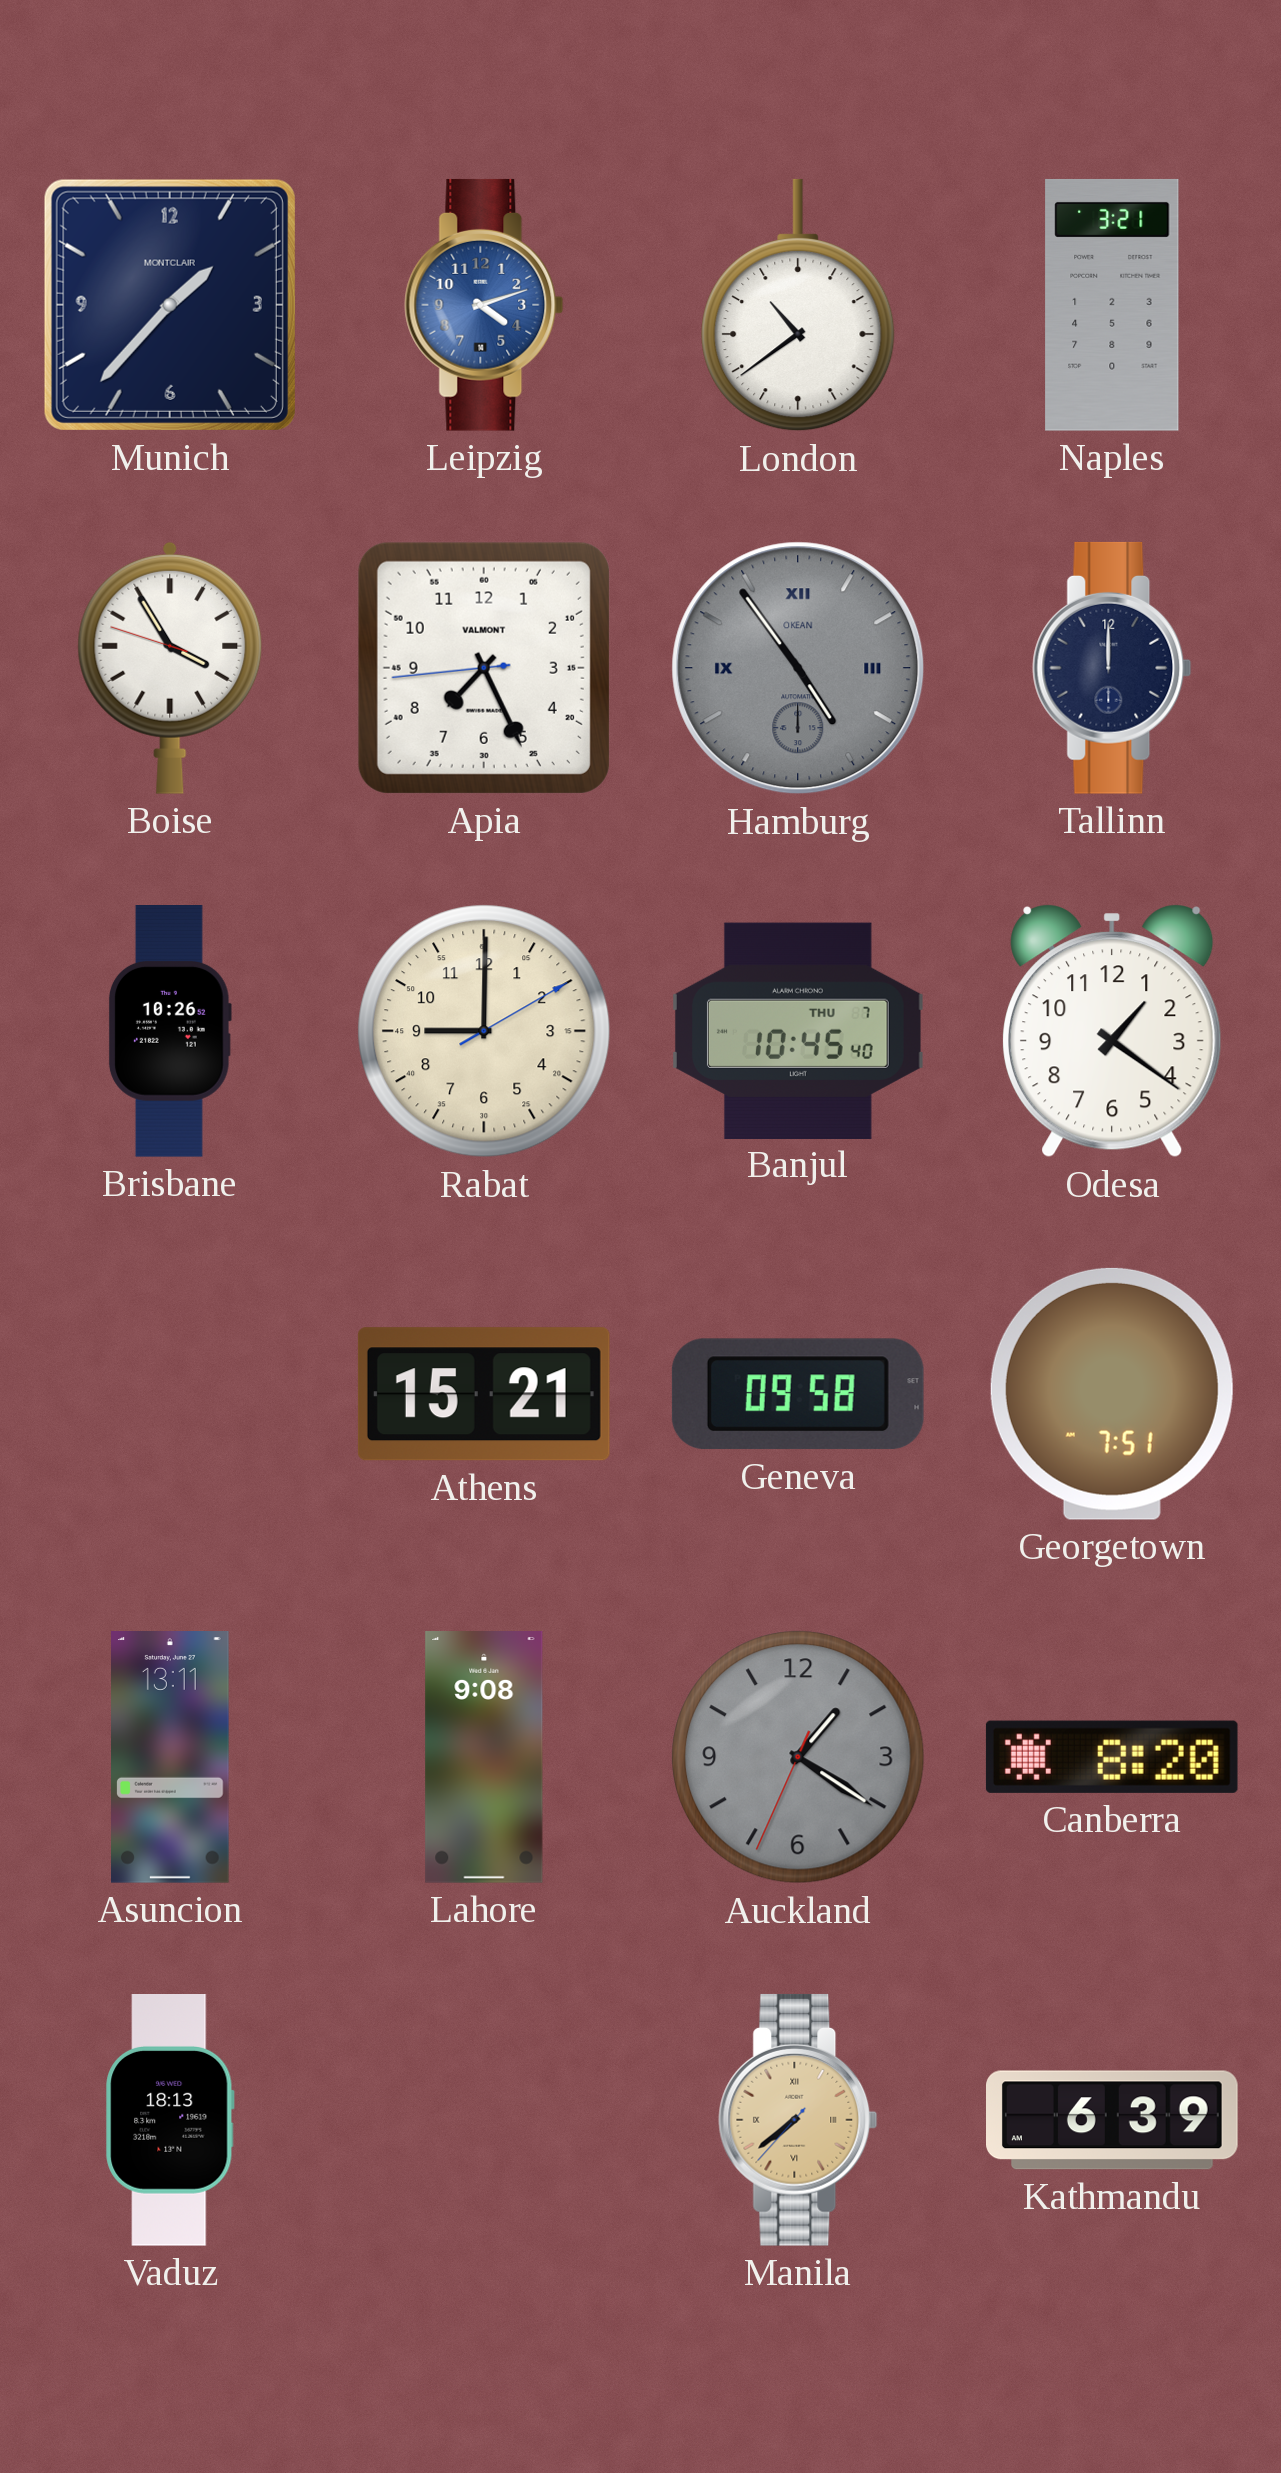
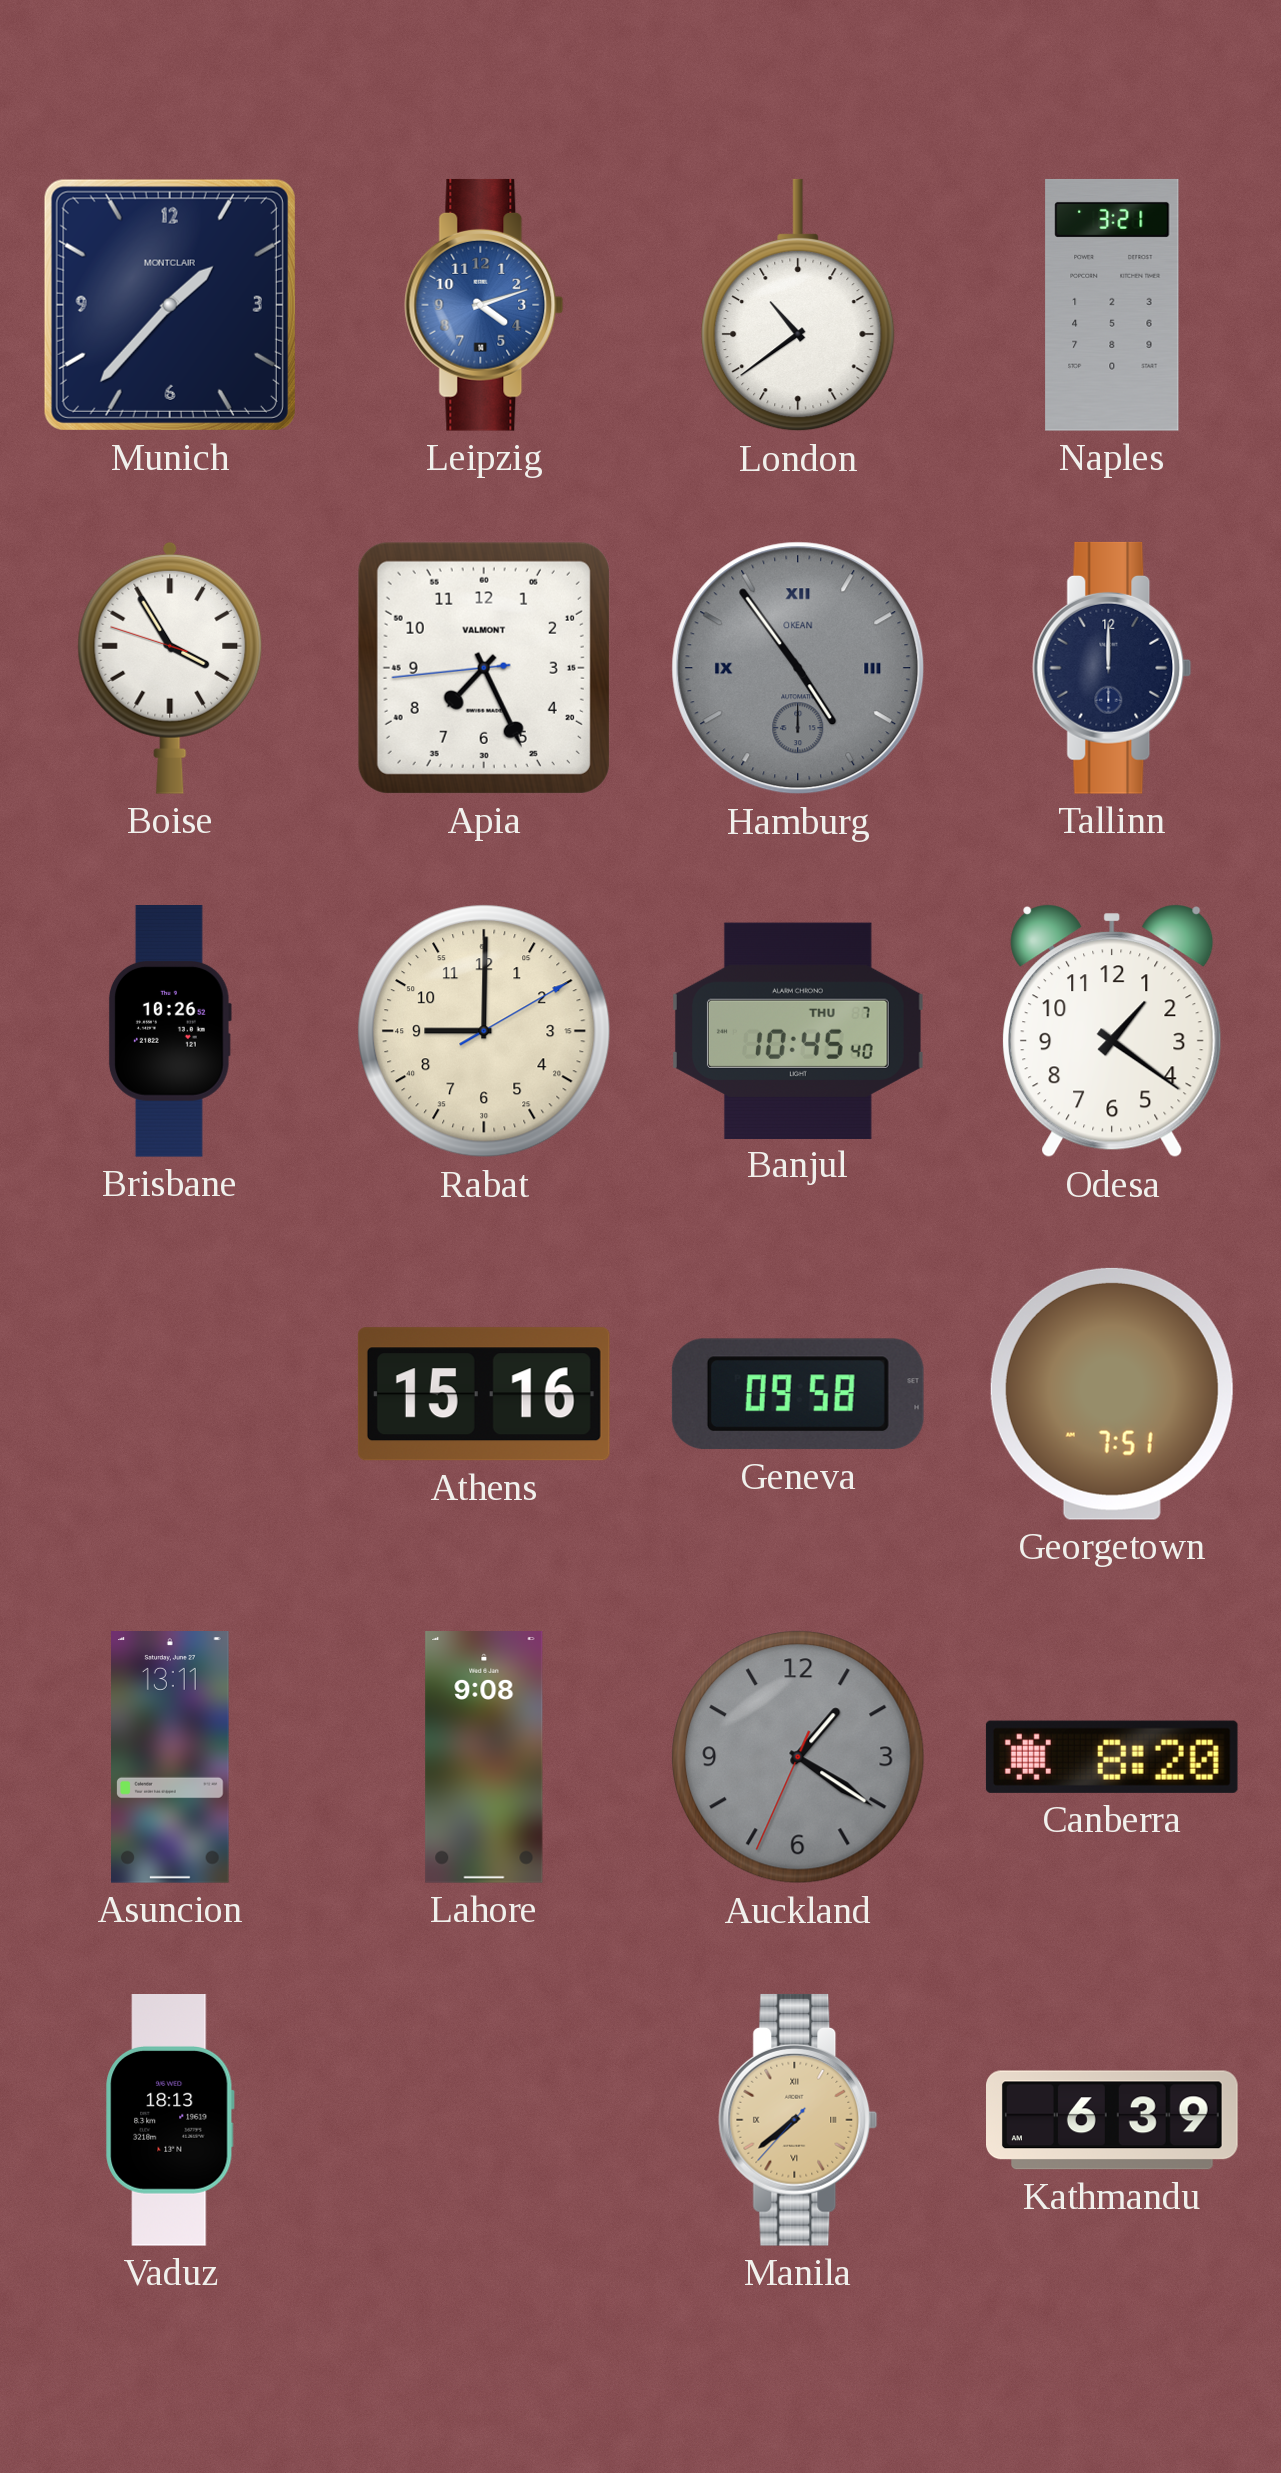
Athens: 15:21 -> 15:16 (484, 1394)
